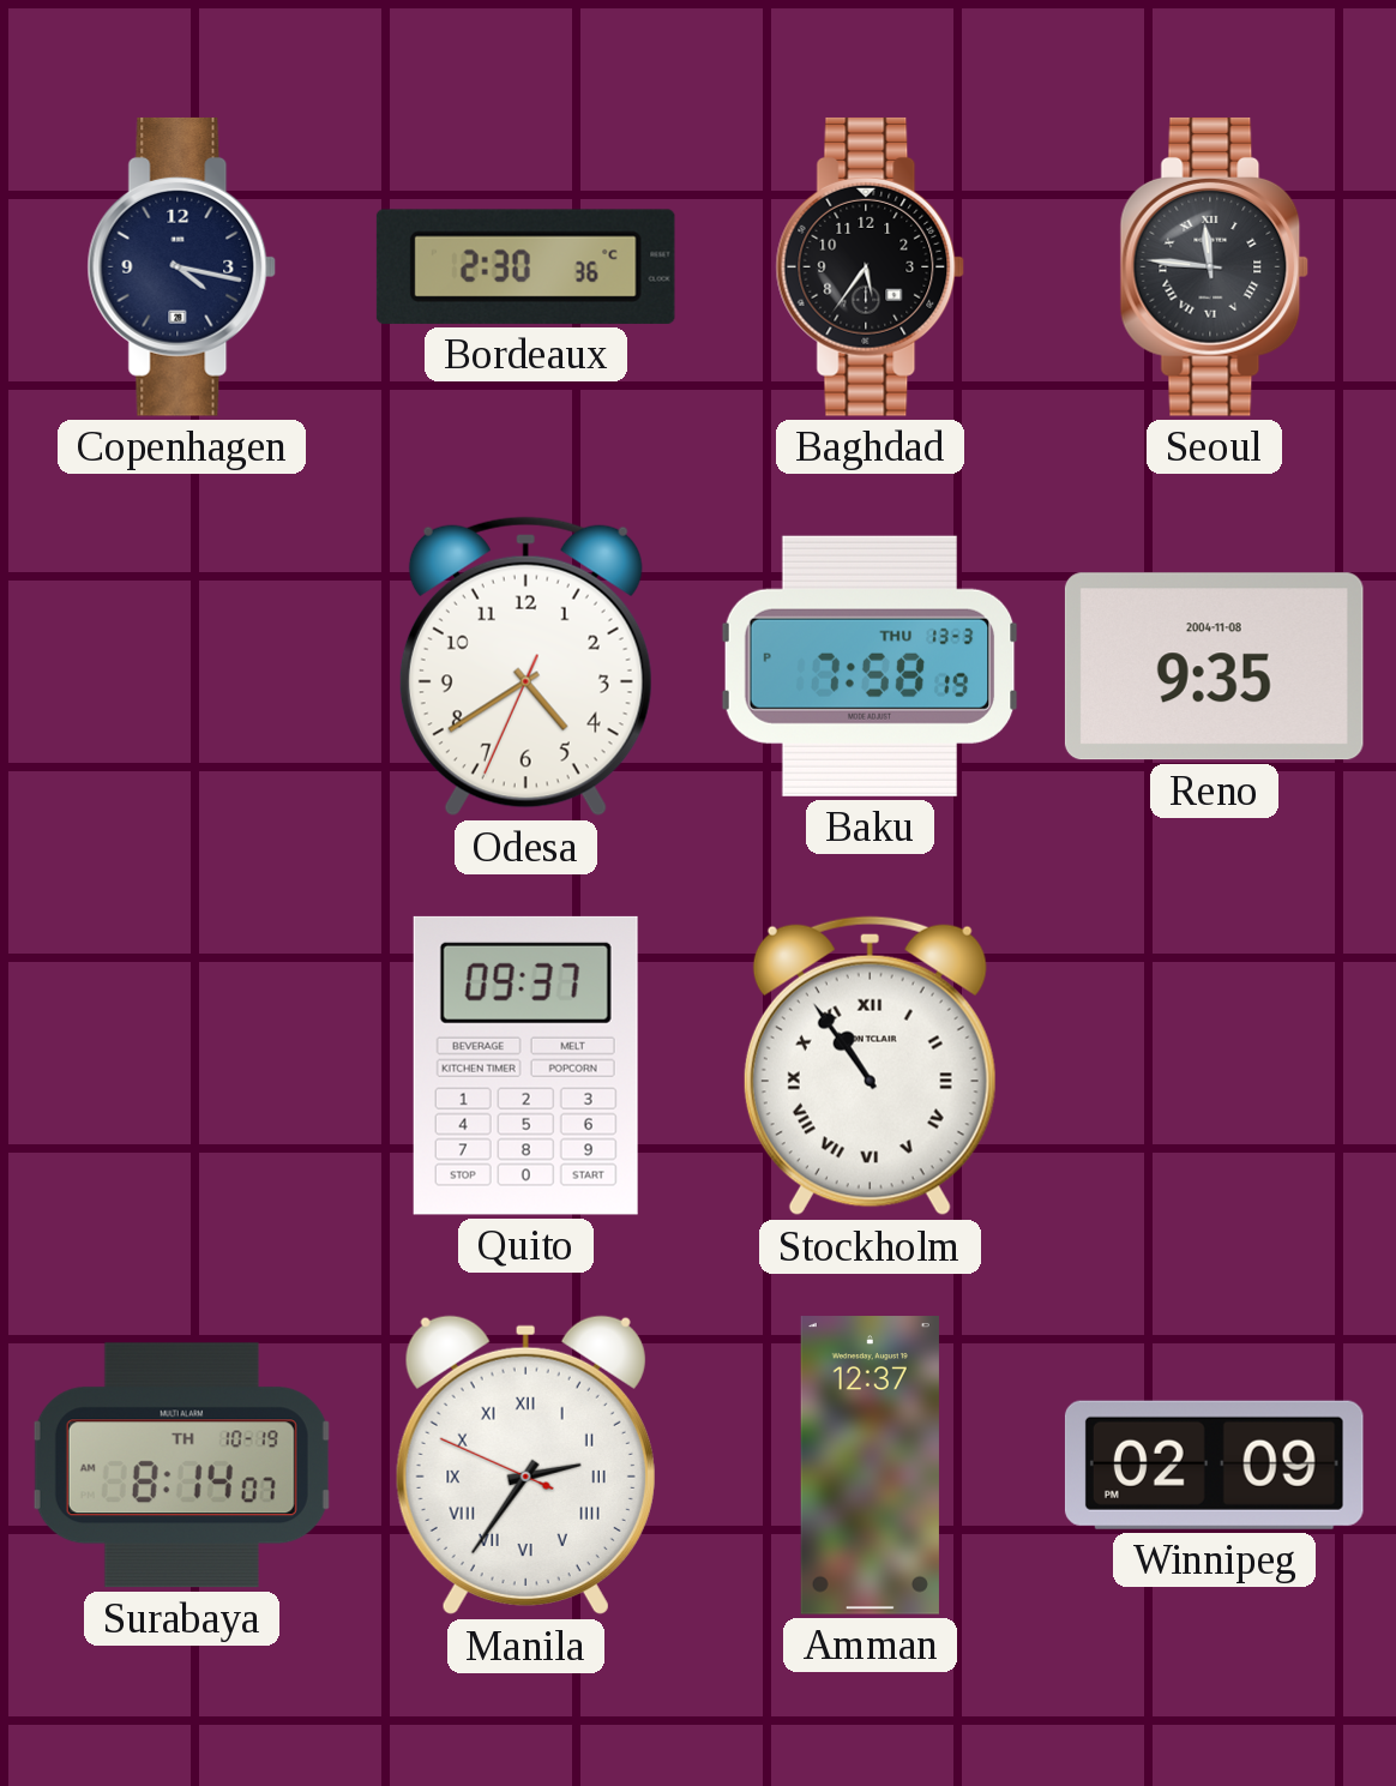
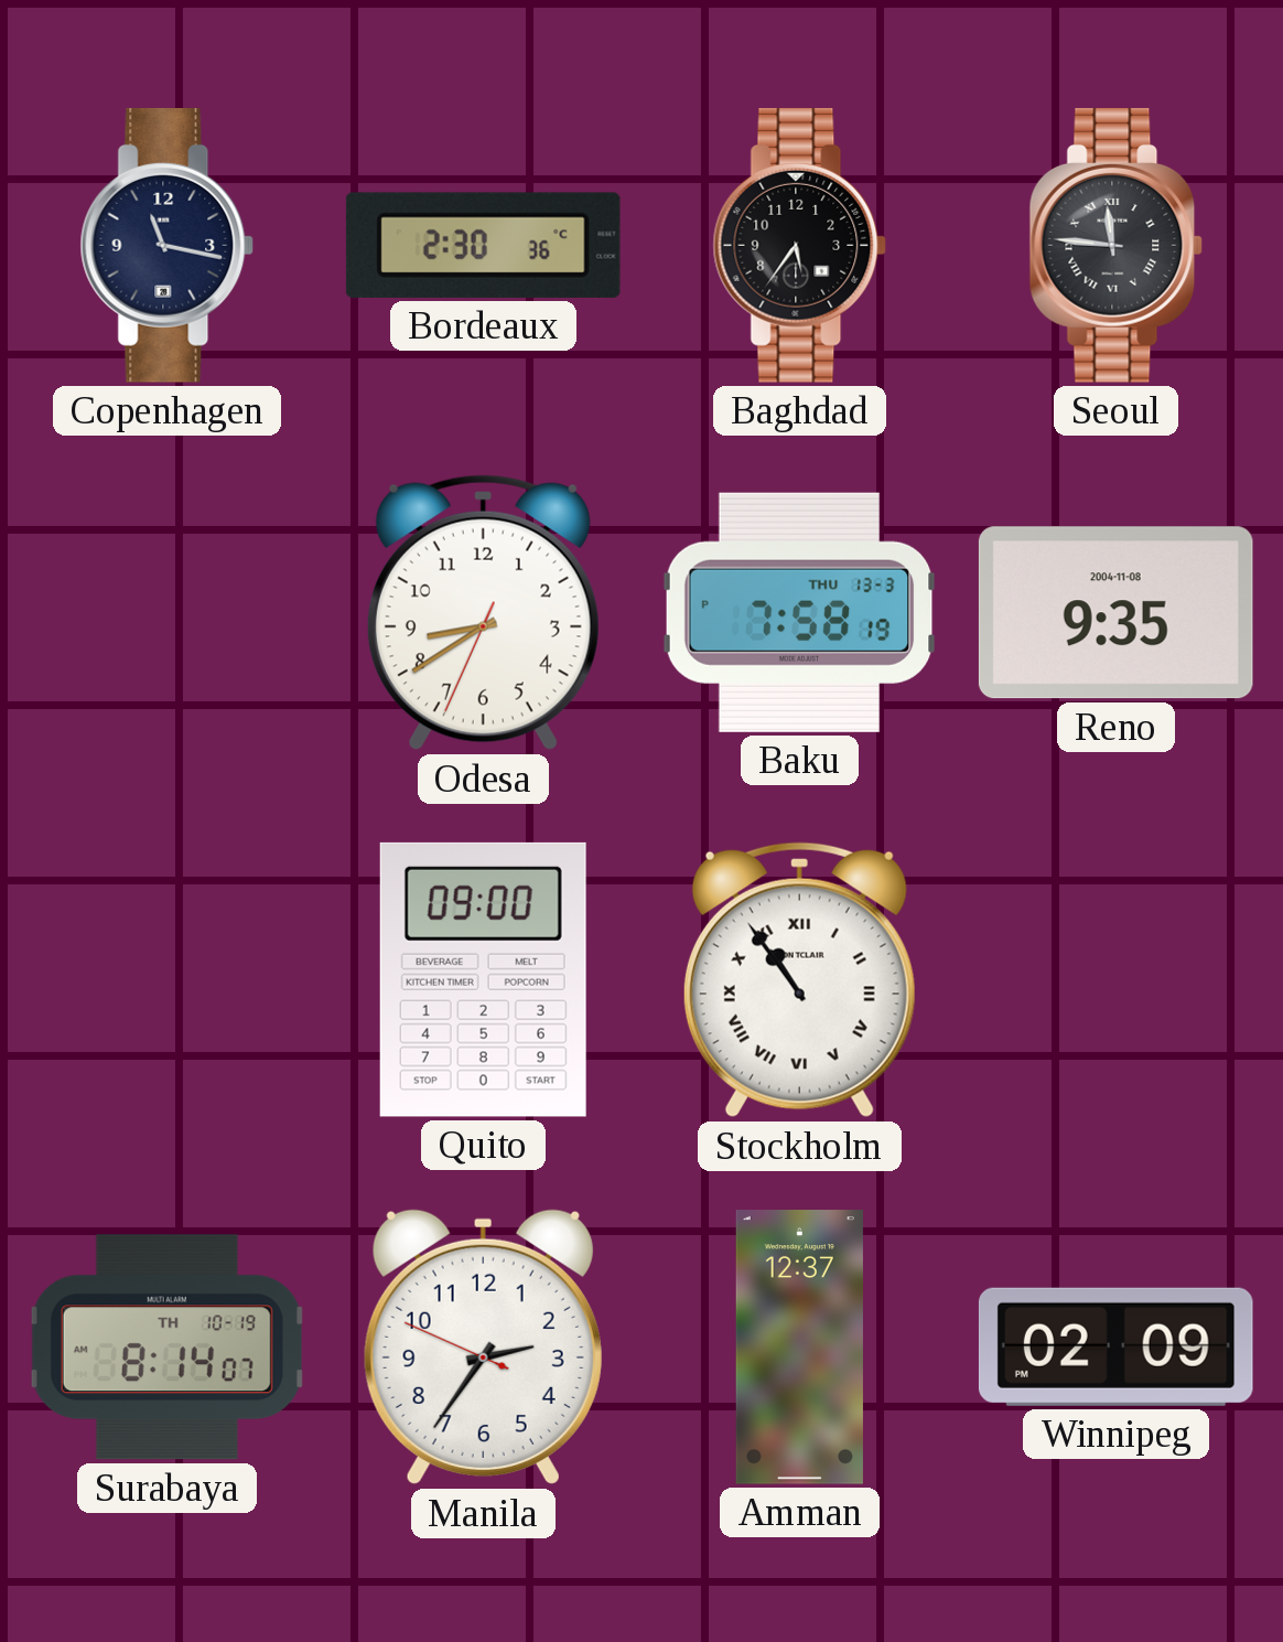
Copenhagen: 4:17 -> 11:17 (168, 245)
Odesa: 4:39 -> 8:39 (483, 613)
Quito: 09:37 -> 09:00 (483, 979)
Manila numerals: Roman -> Arabic (483, 1348)
